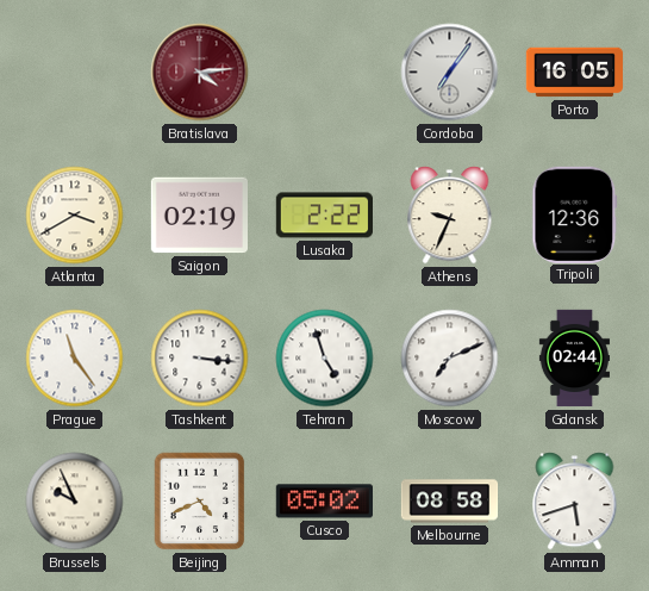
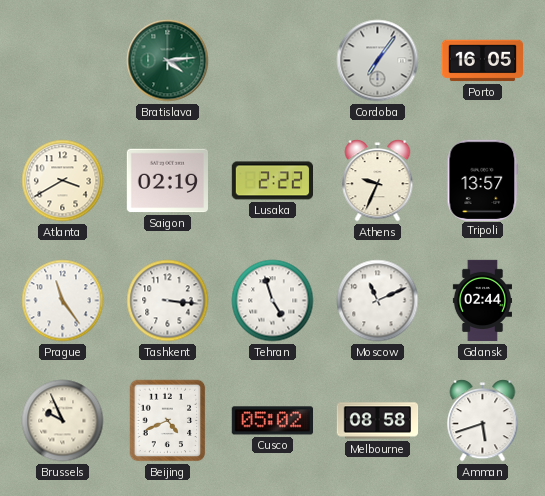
Bratislava dial: burgundy -> green (168, 61)
Tripoli: 12:36 -> 13:57 (483, 180)
Moscow: 7:11 -> 11:11 (378, 301)
